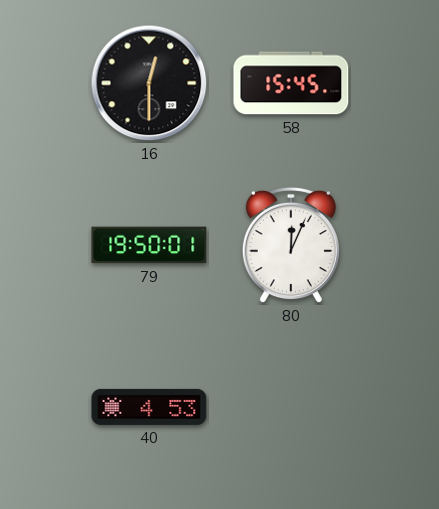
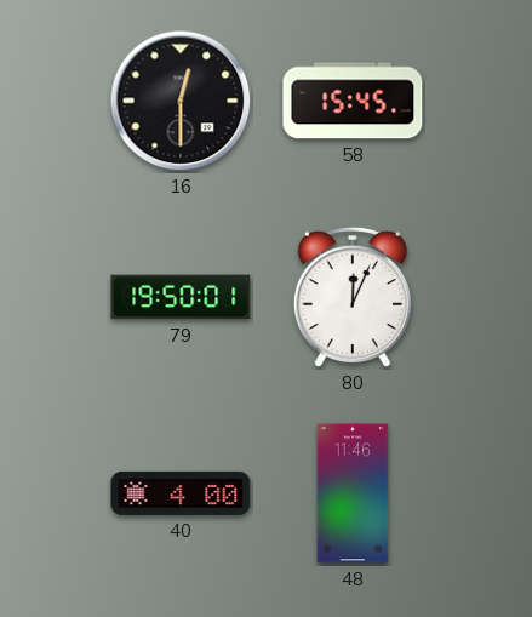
40: 4:53 -> 4:00 (181, 493)
48: none -> 11:46 (353, 493)
